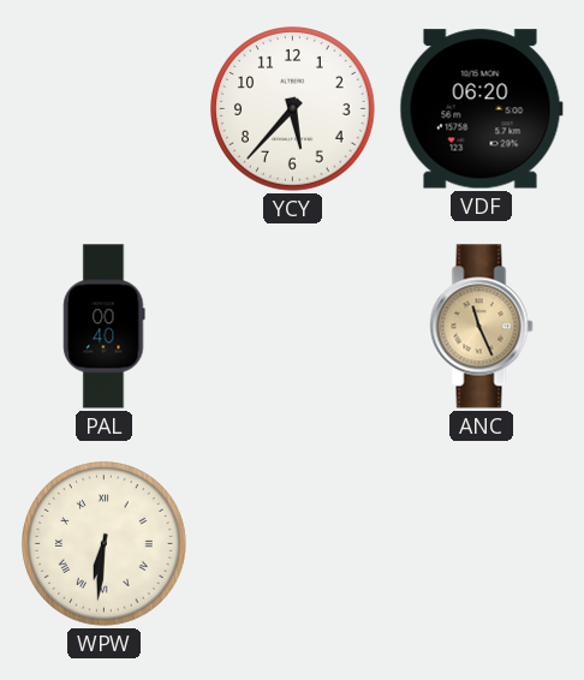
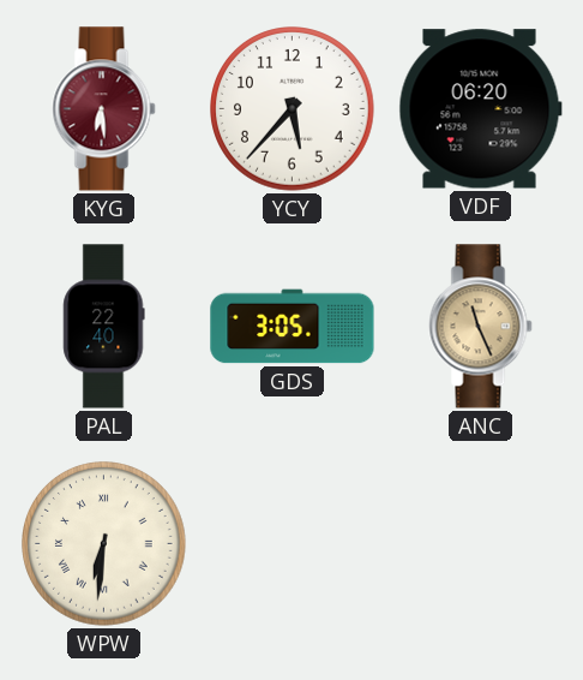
KYG: none -> 6:29 (104, 109)
PAL: 00:40 -> 22:40 (104, 327)
GDS: none -> 3:05 (293, 327)
